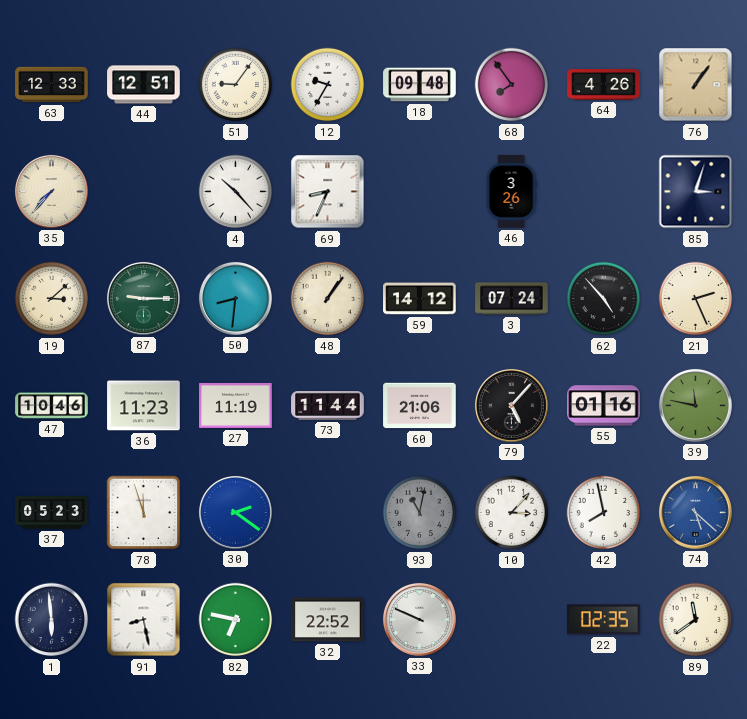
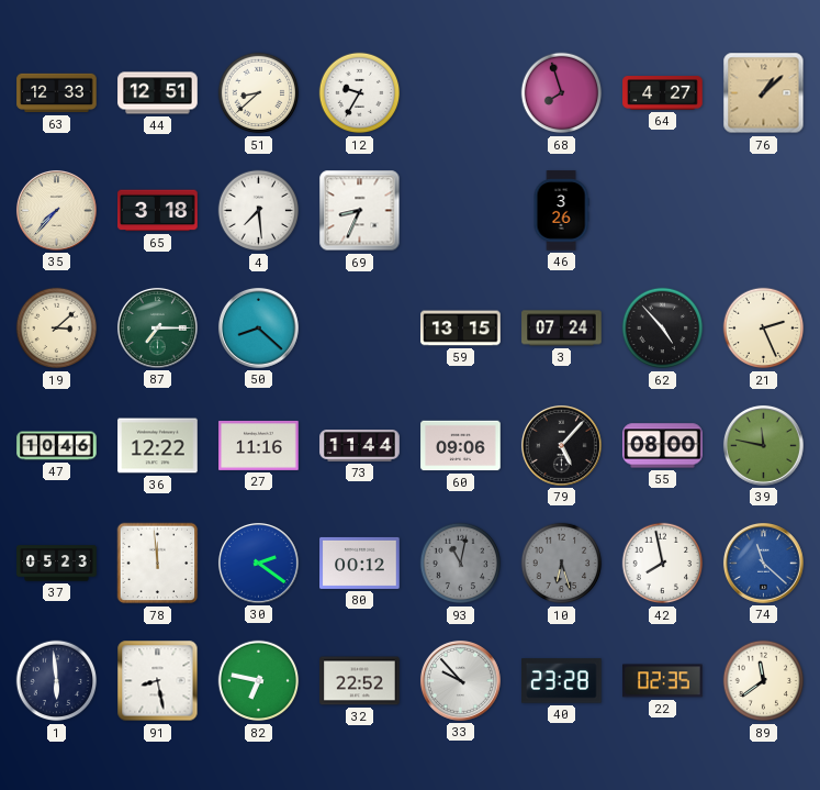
51: 9:06 -> 8:38 (259, 93)
18: 09:48 -> none (420, 85)
68: 7:54 -> 7:57 (562, 93)
64: 4:26 -> 4:27 (663, 93)
76: 1:06 -> 1:08 (764, 93)
65: none -> 3:18 (158, 211)
4: 10:23 -> 7:29 (259, 211)
85: 3:03 -> none (696, 192)
87: 9:15 -> 7:15 (157, 327)
50: 8:31 -> 8:22 (258, 327)
48: 1:06 -> none (328, 299)
59: 14:12 -> 13:15 (461, 329)
36: 11:23 -> 12:22 (158, 446)
27: 11:19 -> 11:16 (259, 445)
60: 21:06 -> 09:06 (461, 446)
55: 01:16 -> 08:00 (663, 446)
78: 11:57 -> 11:59 (158, 564)
80: none -> 00:12 (360, 563)
10: 3:07 -> 6:27 (562, 564)
10 dial: white -> grey (562, 564)
74: 5:22 -> 11:22 (763, 563)
33: 9:49 -> 9:53 (460, 680)
40: none -> 23:28 (562, 681)
